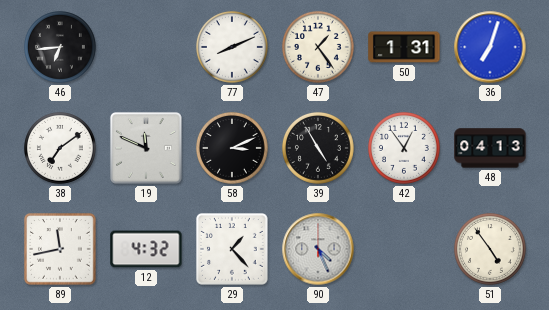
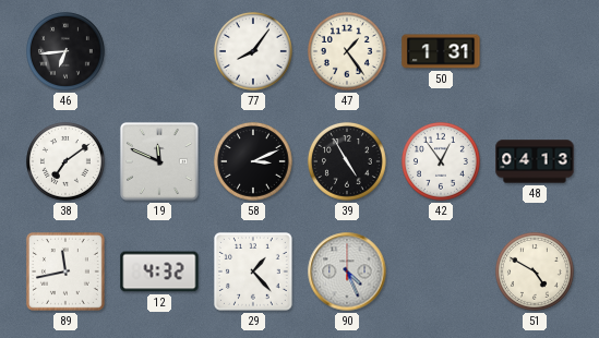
77: 8:11 -> 8:06 (253, 51)
36: 7:03 -> none (490, 47)
51: 4:54 -> 4:50 (535, 271)
